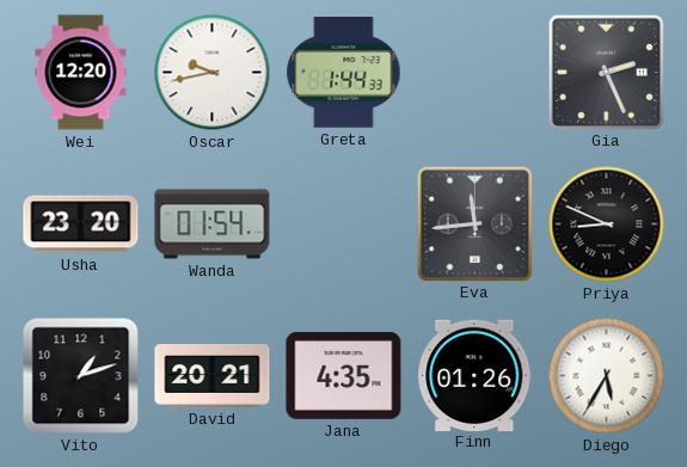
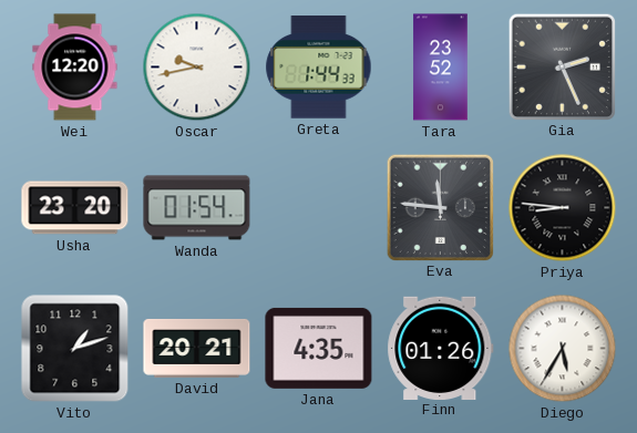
Tara: none -> 23:52 (441, 68)
Eva: 11:44 -> 11:46 (440, 207)
Priya: 8:49 -> 8:46 (563, 208)
